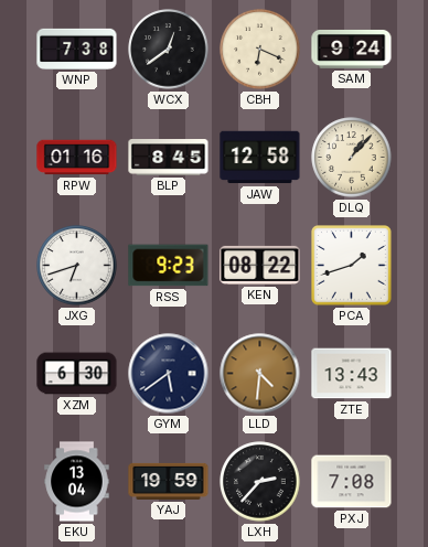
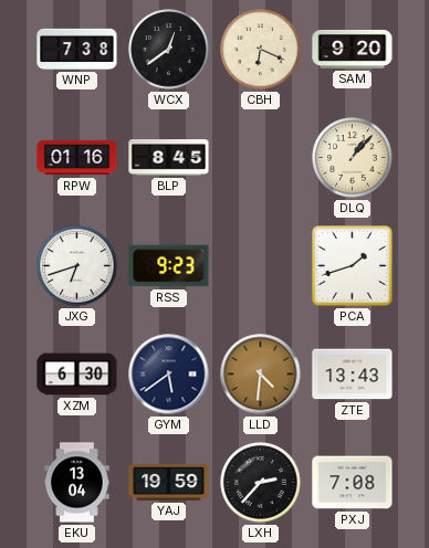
SAM: 9:24 -> 9:20 (353, 49)
JAW: 12:58 -> none (260, 158)
KEN: 08:22 -> none (260, 265)
